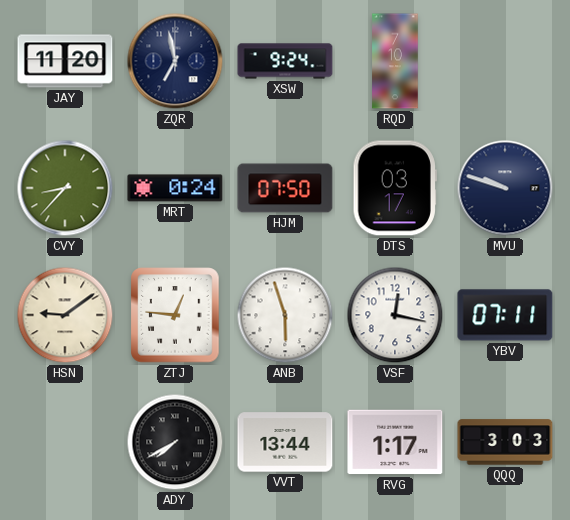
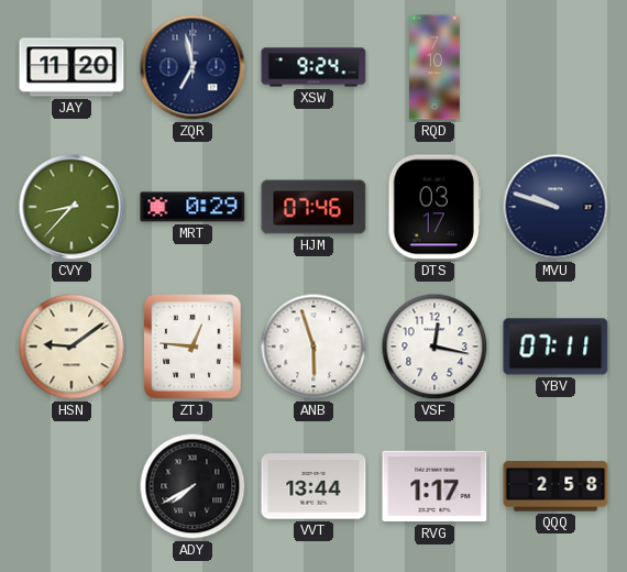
MRT: 0:24 -> 0:29 (193, 207)
HJM: 07:50 -> 07:46 (313, 207)
QQQ: 3:03 -> 2:58 (555, 486)
